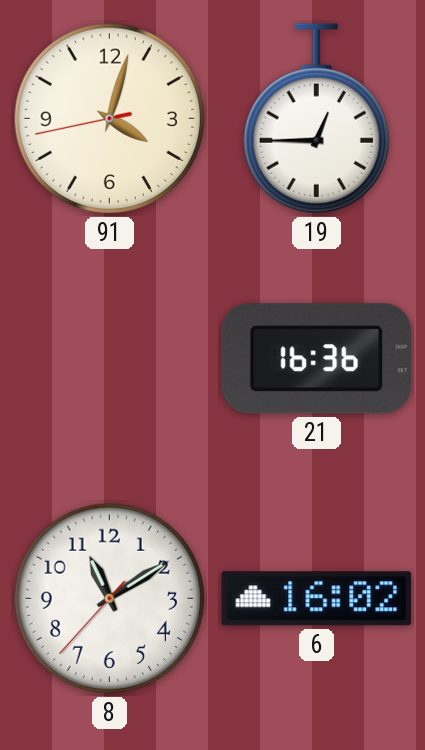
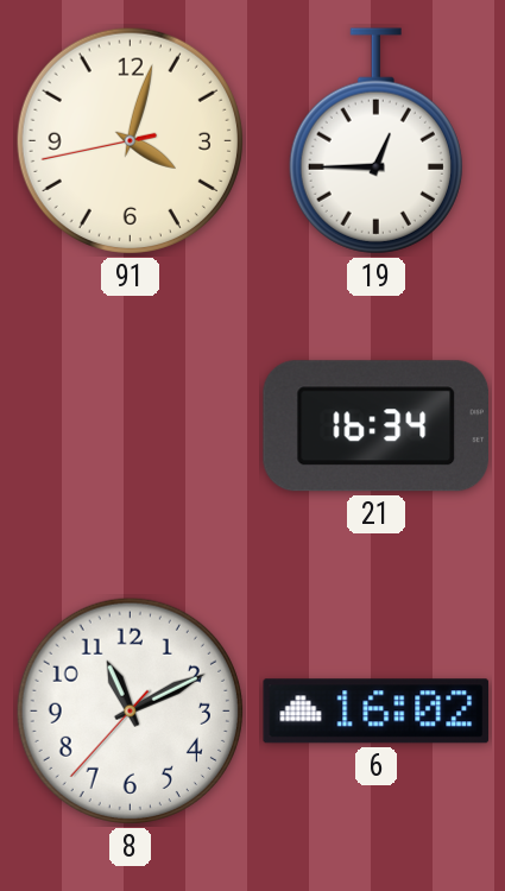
21: 16:36 -> 16:34 (375, 426)
8: 11:09 -> 11:10 (130, 710)
